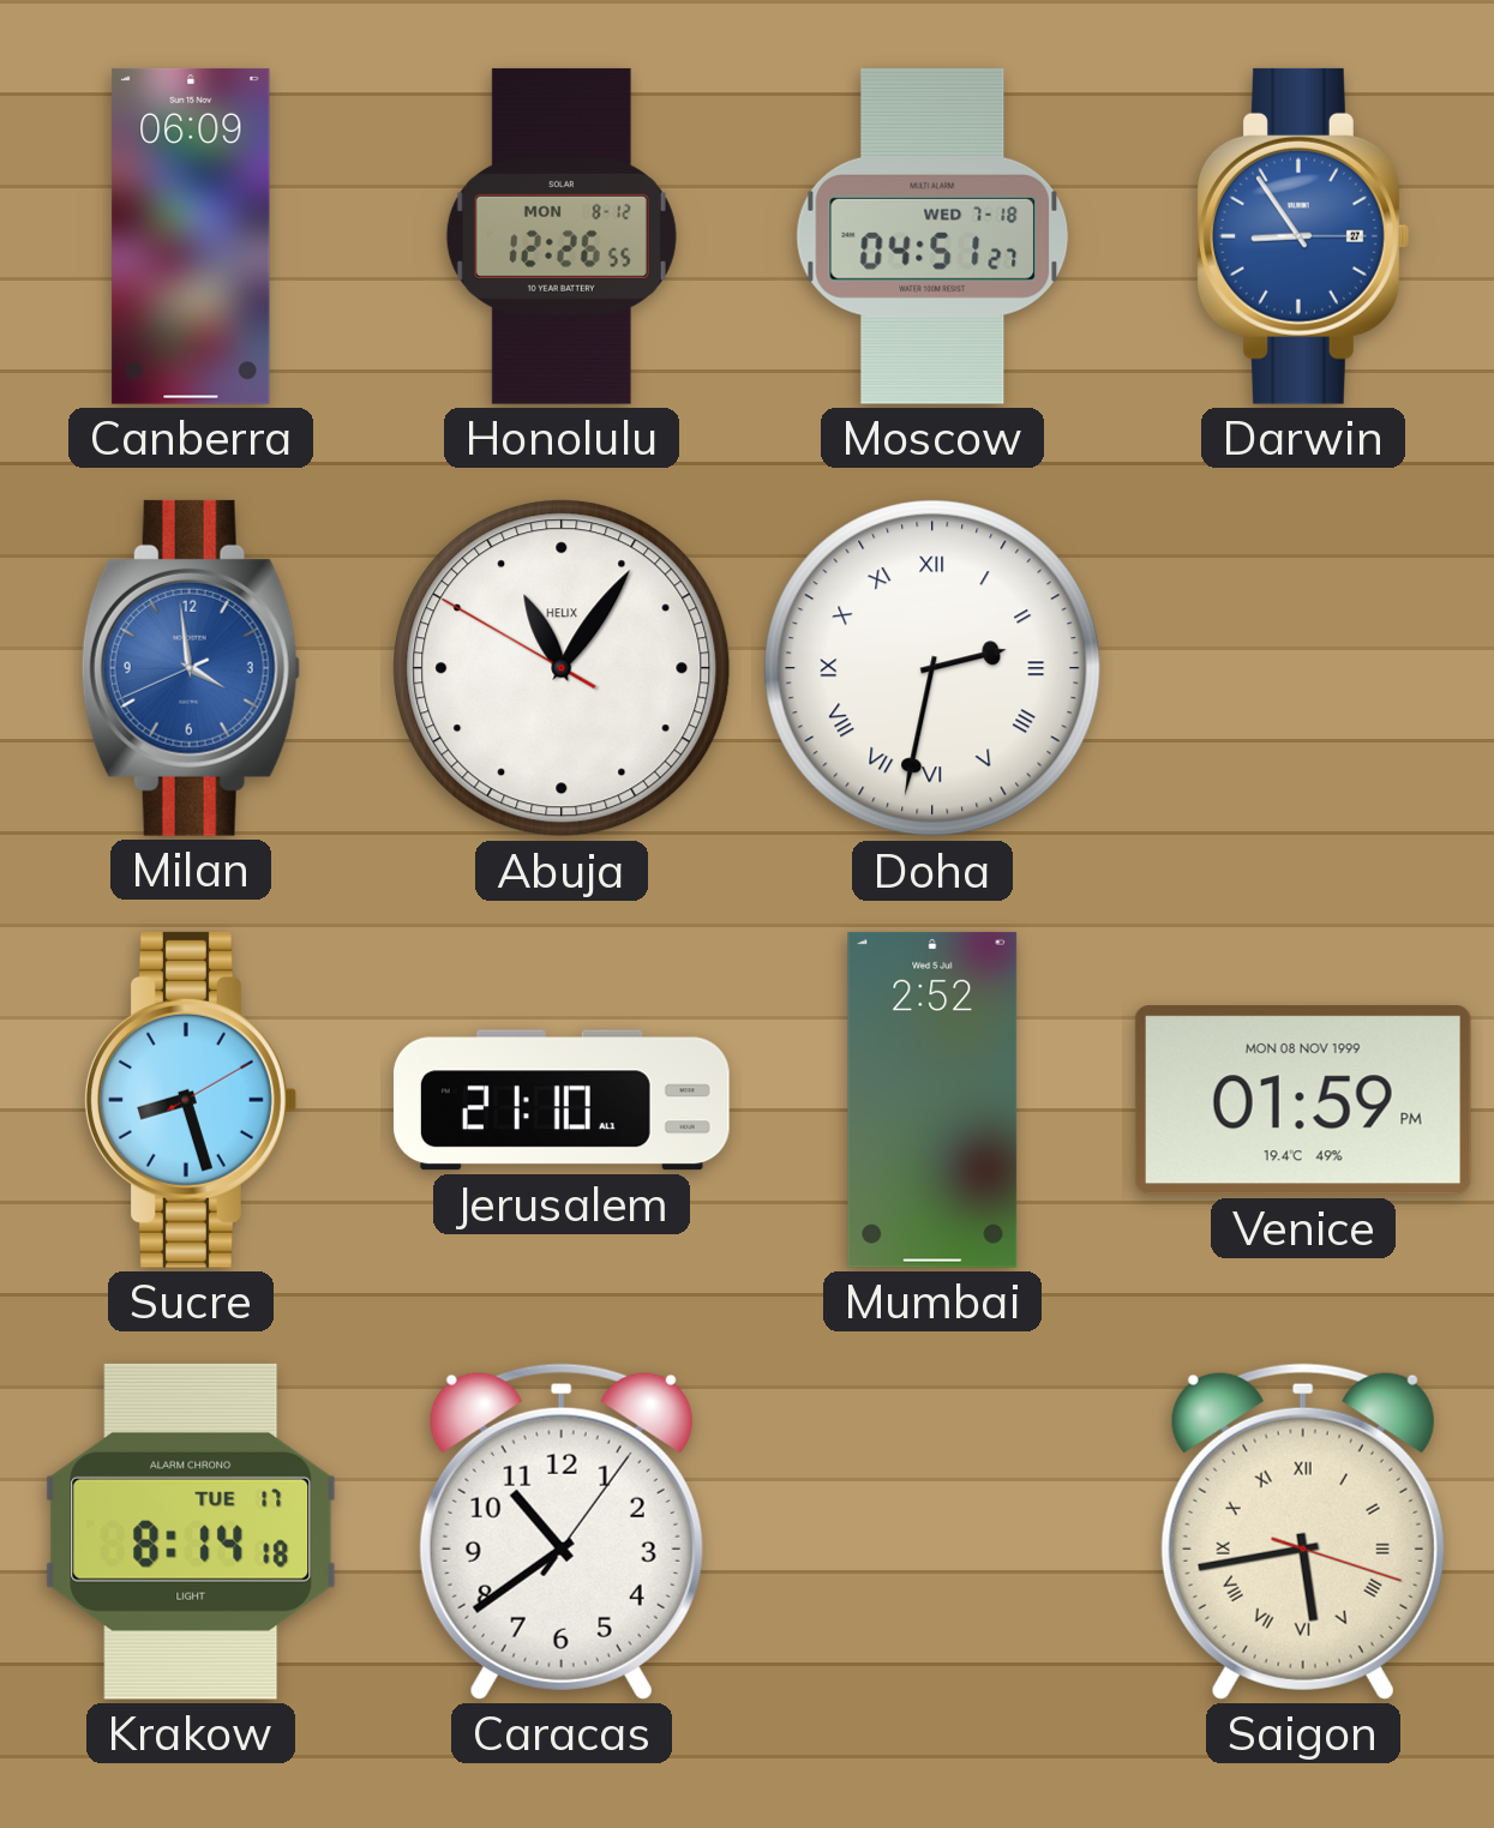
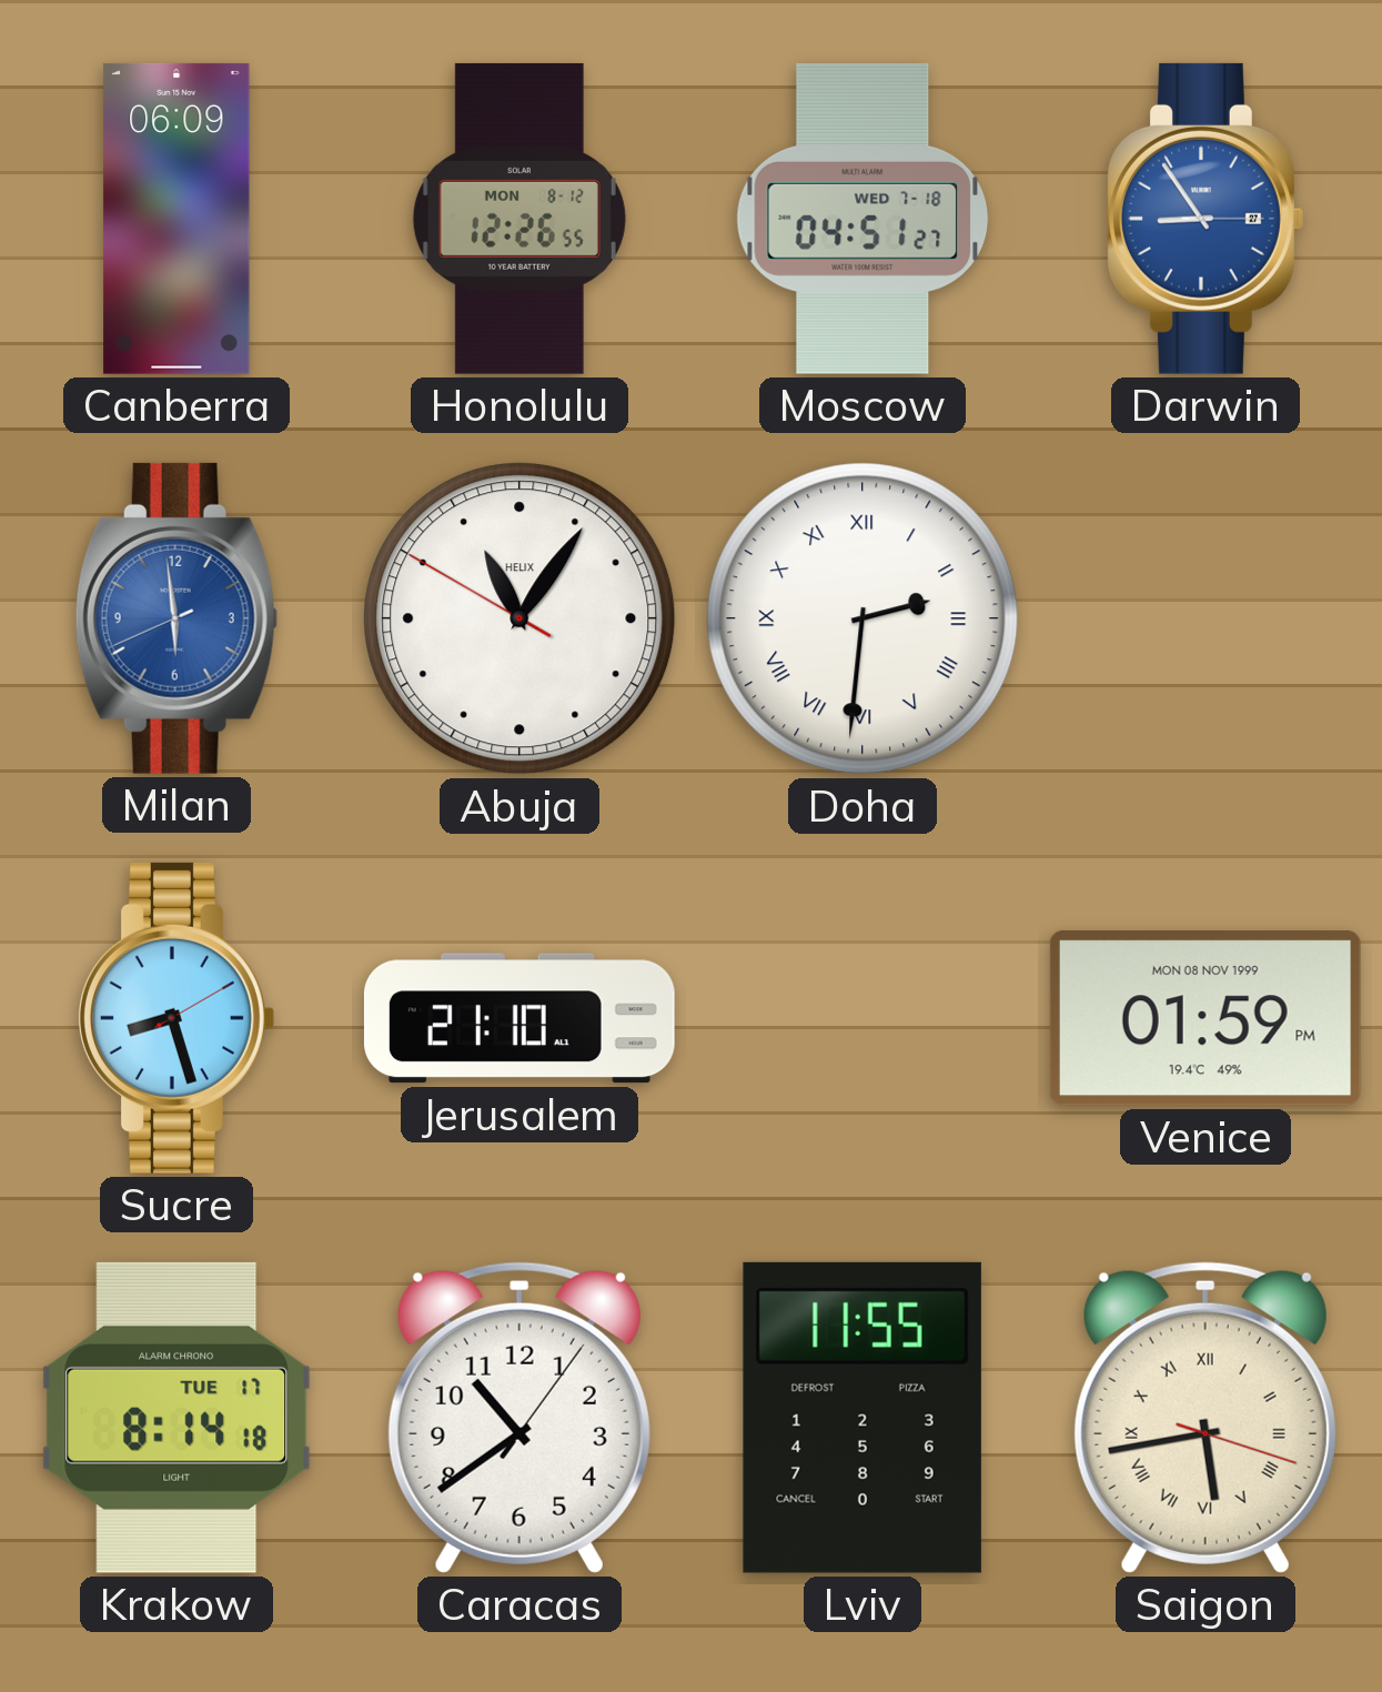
Milan: 3:58 -> 5:58 (176, 618)
Doha: 2:32 -> 2:31 (863, 618)
Mumbai: 2:52 -> none (932, 1100)
Lviv: none -> 11:55 (863, 1418)
